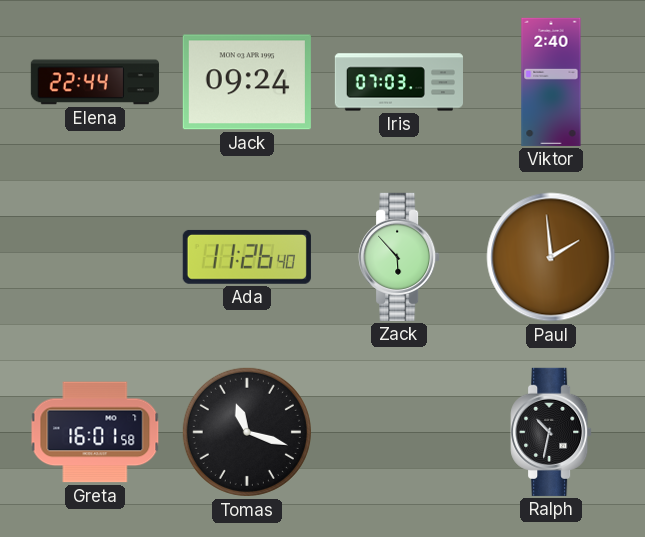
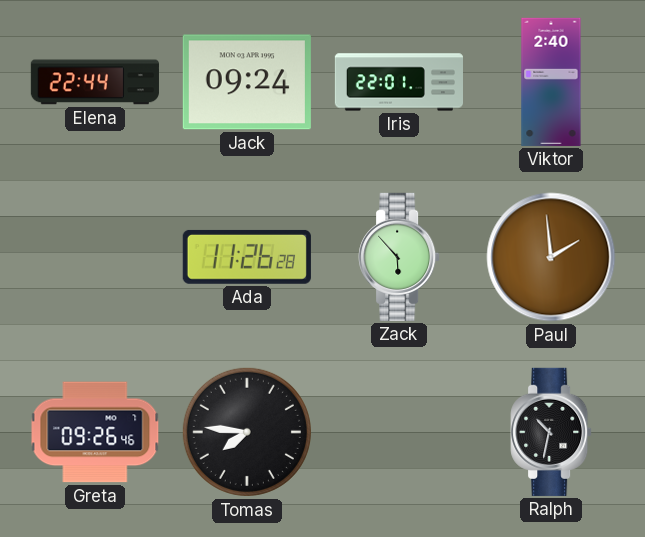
Iris: 07:03 -> 22:01 (398, 82)
Ada: 11:26:40 -> 11:26:28 (247, 257)
Greta: 16:01 -> 09:26 (95, 432)
Tomas: 11:18 -> 7:46 (247, 432)
